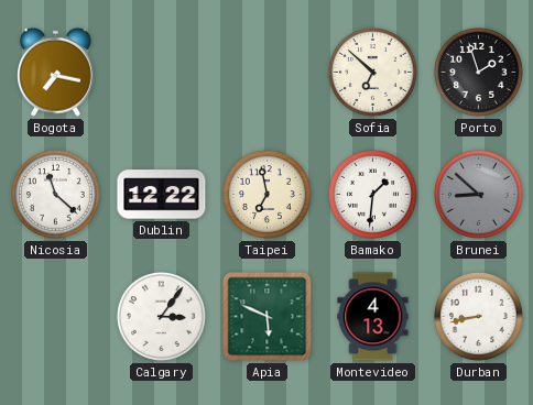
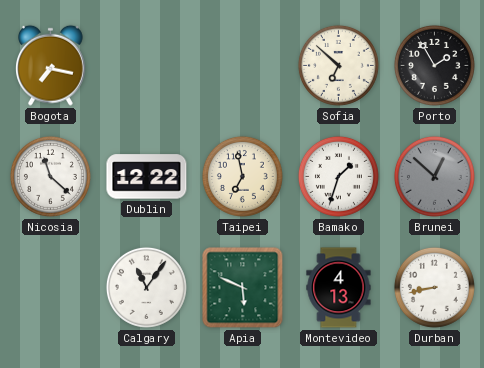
Porto: 1:57 -> 1:55 (434, 65)
Bamako: 1:31 -> 1:33 (338, 176)
Brunei: 8:52 -> 12:52 (434, 176)
Calgary: 3:06 -> 11:06 (146, 287)
